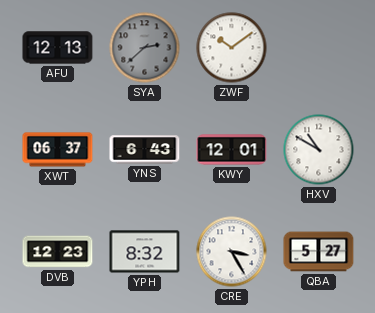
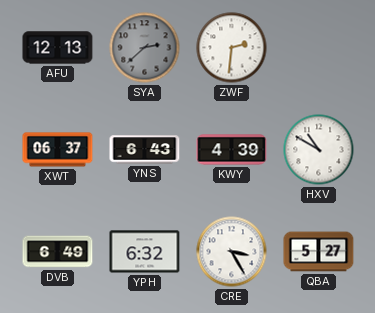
ZWF: 10:09 -> 2:31 (232, 48)
KWY: 12:01 -> 4:39 (232, 150)
DVB: 12:23 -> 6:49 (58, 252)
YPH: 8:32 -> 6:32 (145, 252)
